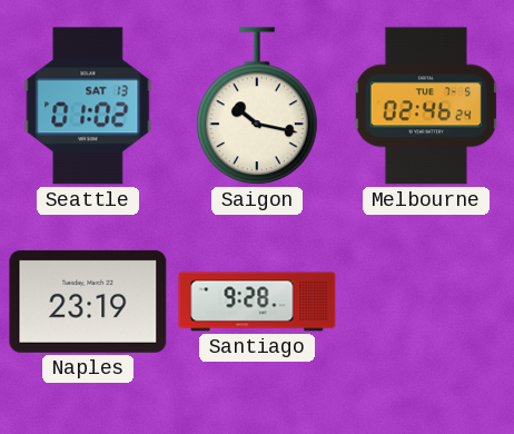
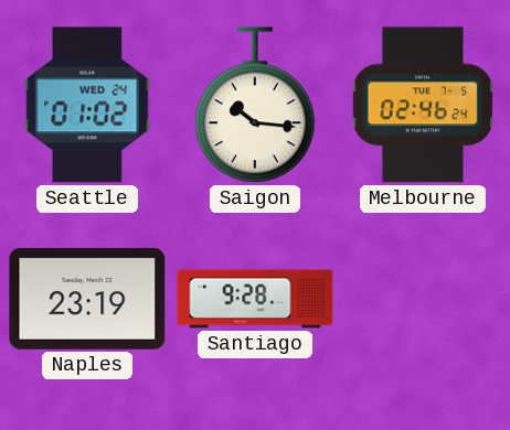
Seattle date: SAT 13 -> WED 24 (87, 105)
Saigon: 10:17 -> 10:16 (256, 106)
